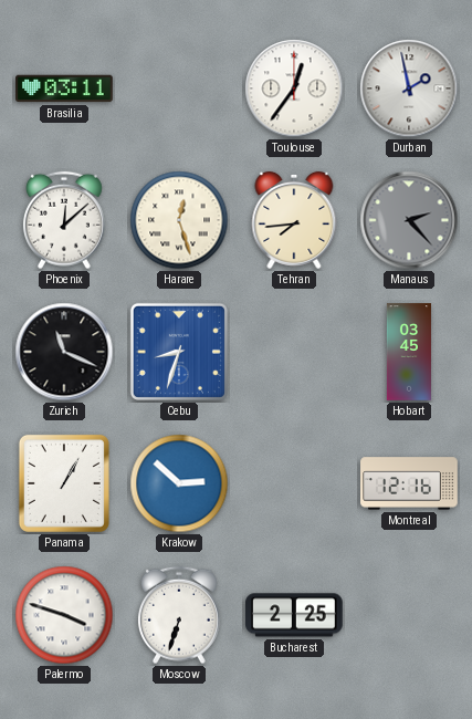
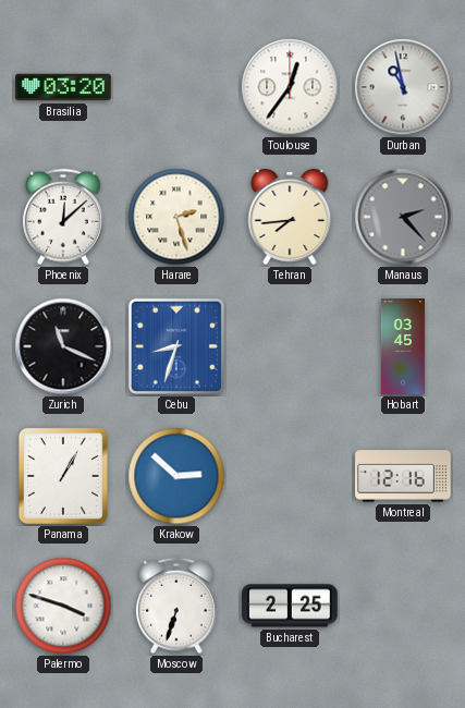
Brasilia: 03:11 -> 03:20 (63, 87)
Durban: 1:58 -> 10:58 (403, 87)
Harare: 12:27 -> 2:27 (176, 217)
